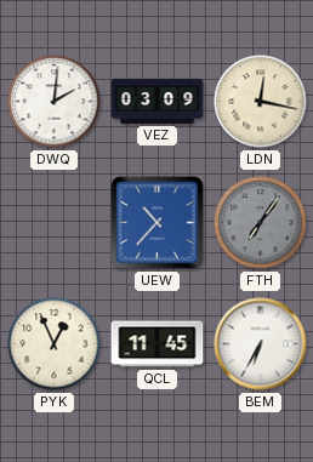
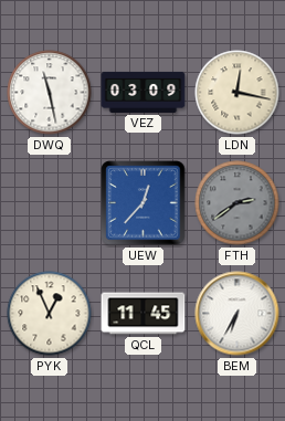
DWQ: 2:01 -> 11:28 (50, 93)
UEW: 10:37 -> 12:37 (144, 203)
FTH: 7:06 -> 2:39 (237, 203)
